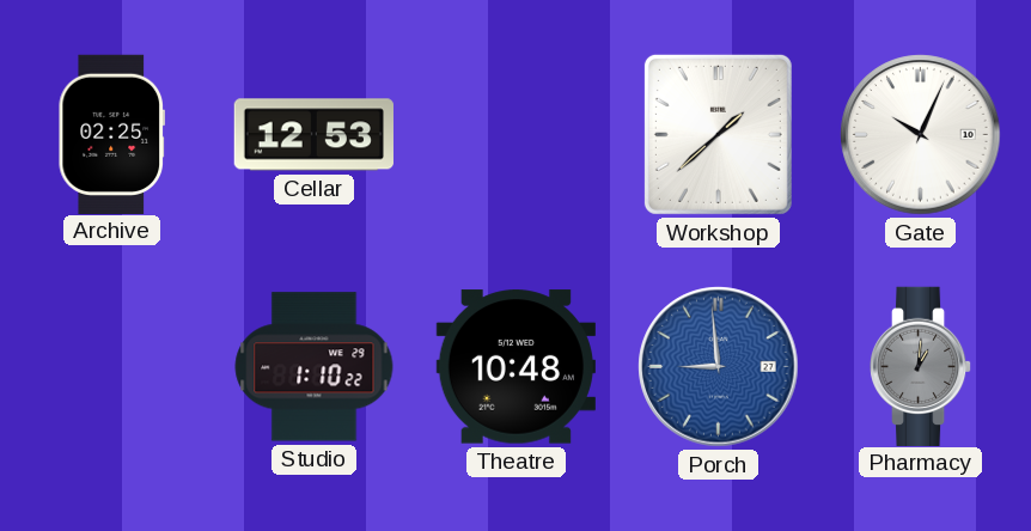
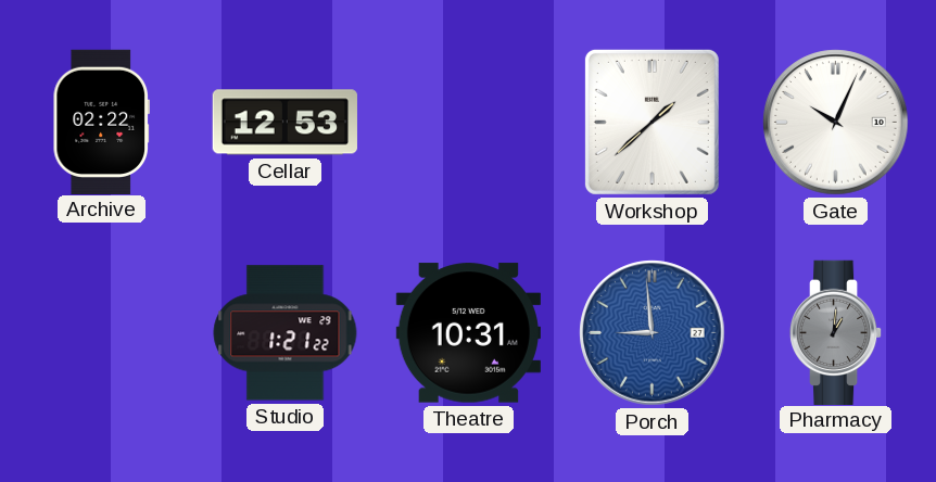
Archive: 02:25 -> 02:22 (101, 122)
Studio: 1:10 -> 1:21 (286, 333)
Theatre: 10:48 -> 10:31 (468, 333)
